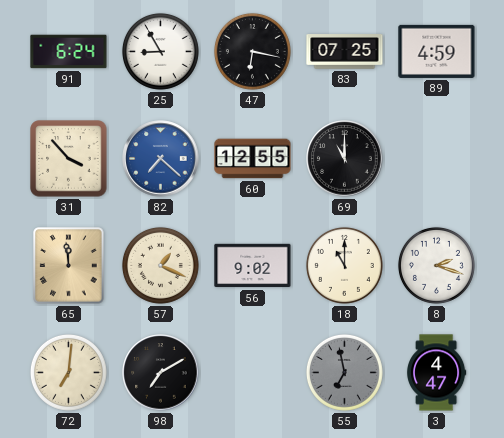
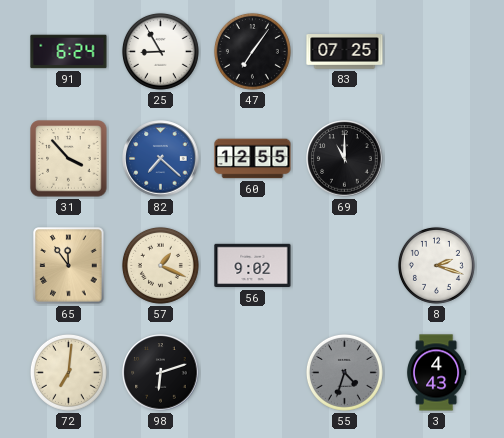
47: 6:17 -> 7:06 (252, 51)
89: 4:59 -> none (437, 51)
65: 11:59 -> 11:54 (69, 266)
18: 11:00 -> none (344, 265)
98: 7:10 -> 6:12 (161, 373)
55: 6:58 -> 4:33 (344, 372)
3: 4:47 -> 4:43 (436, 373)
